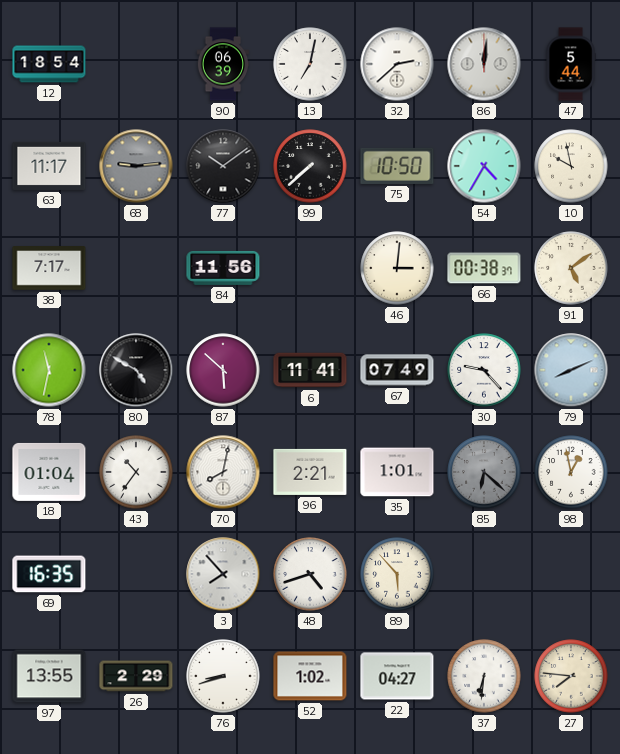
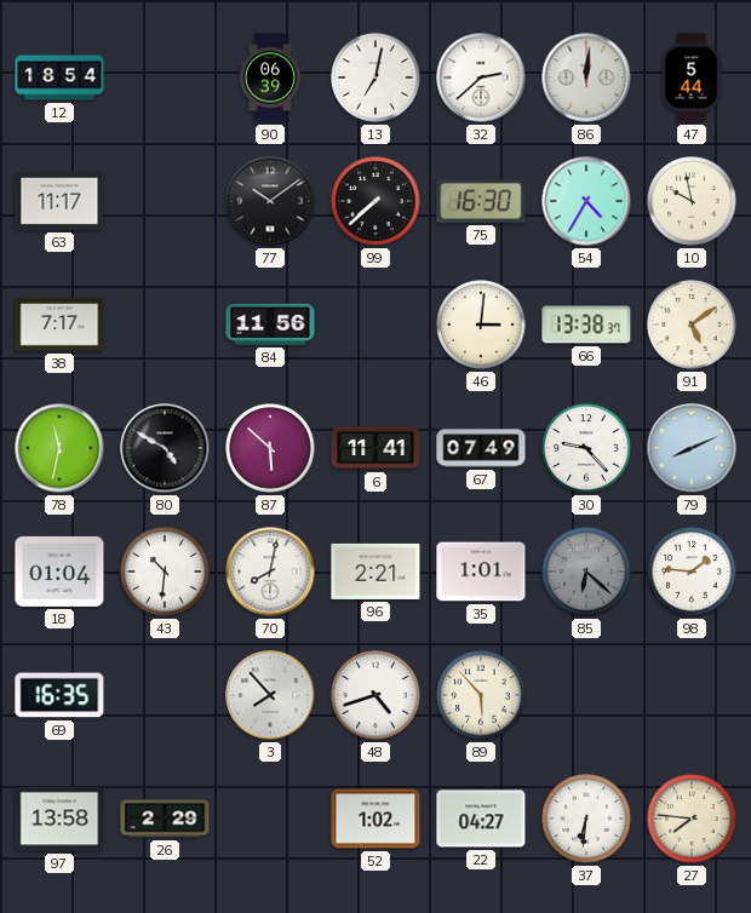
68: 9:14 -> none (136, 166)
75: 10:50 -> 16:30 (481, 201)
66: 00:38 -> 13:38 (586, 325)
43: 10:36 -> 10:31 (165, 572)
98: 12:58 -> 1:46 (692, 572)
97: 13:55 -> 13:58 (59, 819)
76: 8:42 -> none (223, 676)
